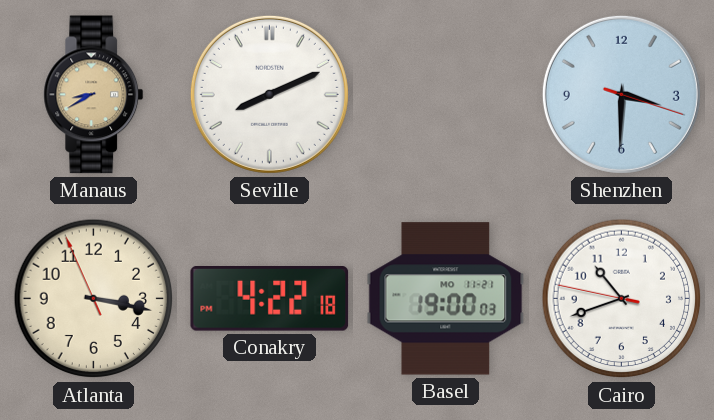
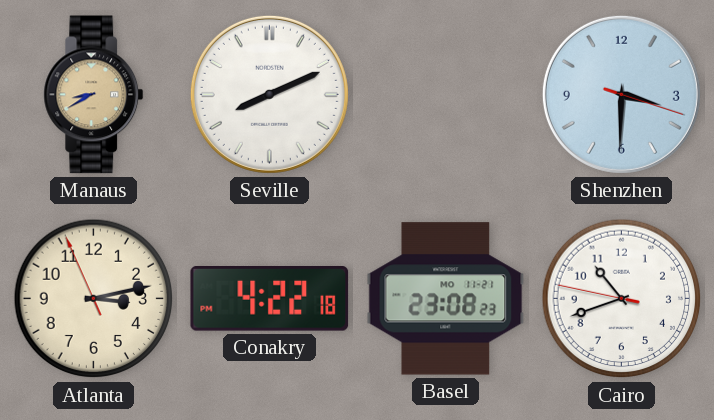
Atlanta: 3:16 -> 3:12 (94, 299)
Basel: 19:00 -> 23:08 (446, 299)
